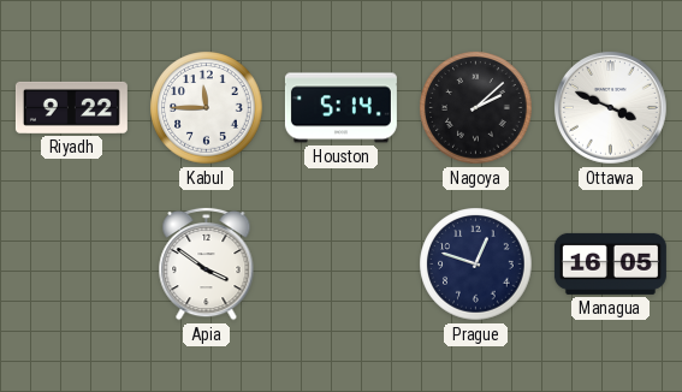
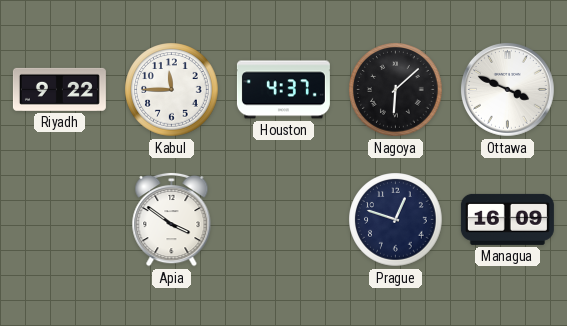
Houston: 5:14 -> 4:37 (283, 90)
Nagoya: 2:08 -> 6:08 (396, 90)
Managua: 16:05 -> 16:09 (507, 219)
